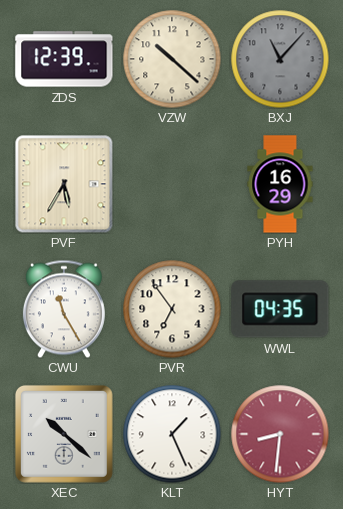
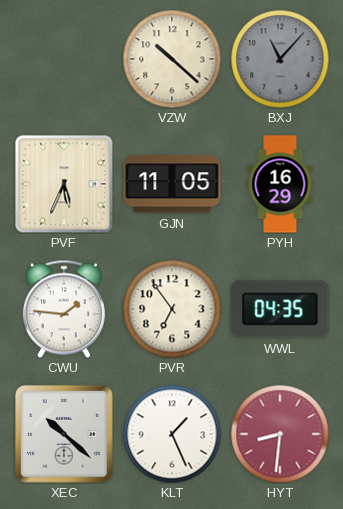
ZDS: 12:39 -> none (64, 59)
PVF: 5:35 -> 5:34 (64, 184)
GJN: none -> 11:05 (172, 184)
CWU: 11:25 -> 1:46 (64, 309)
